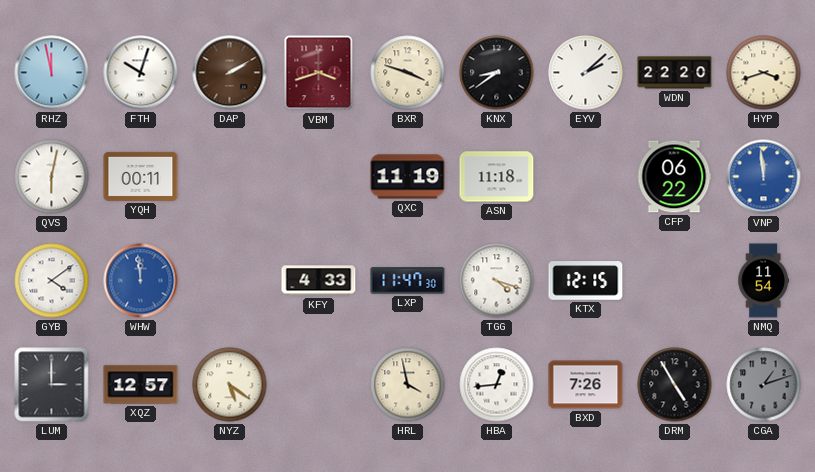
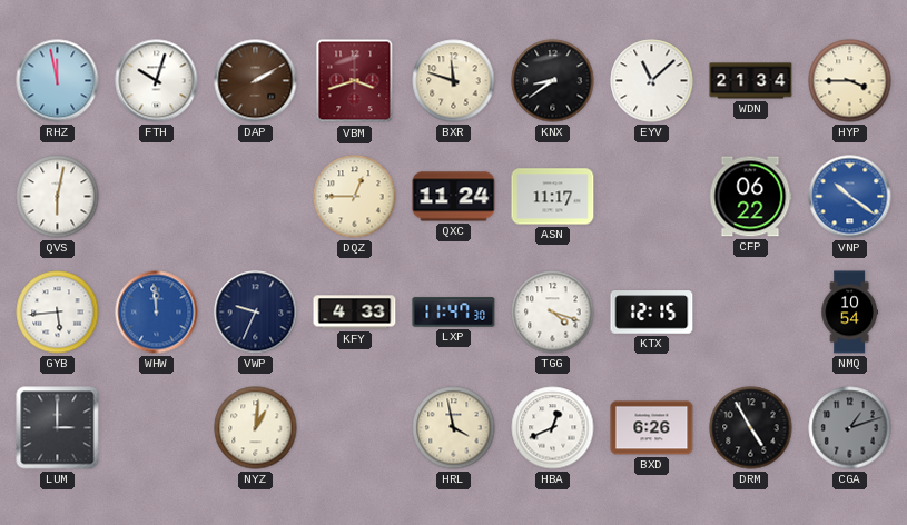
BXR: 3:48 -> 11:48 (454, 81)
EYV: 2:08 -> 11:08 (652, 81)
WDN: 22:20 -> 21:34 (751, 81)
HYP: 3:42 -> 3:45 (850, 81)
YQH: 00:11 -> none (141, 176)
DQZ: none -> 12:45 (355, 197)
QXC: 11:19 -> 11:24 (454, 197)
ASN: 11:18 -> 11:17 (553, 197)
VNP: 11:59 -> 10:21 (850, 197)
GYB: 4:09 -> 5:44 (58, 313)
VWP: none -> 9:34 (256, 313)
NMQ: 11:54 -> 10:54 (849, 313)
XQZ: 12:57 -> none (141, 385)
NYZ: 5:21 -> 1:01 (256, 428)
HBA: 12:44 -> 12:41 (553, 428)
BXD: 7:26 -> 6:26 (652, 428)
